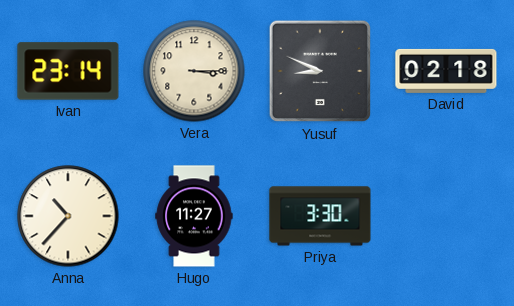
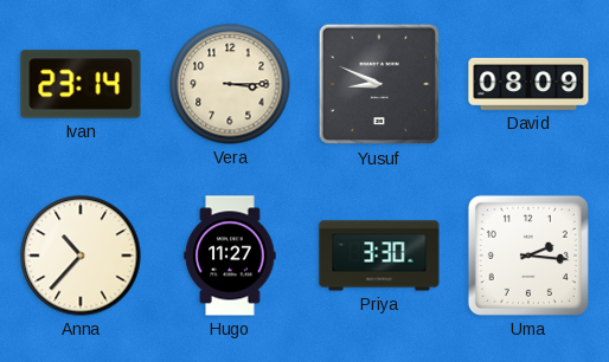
David: 02:18 -> 08:09 (528, 84)
Uma: none -> 2:16 (528, 256)
